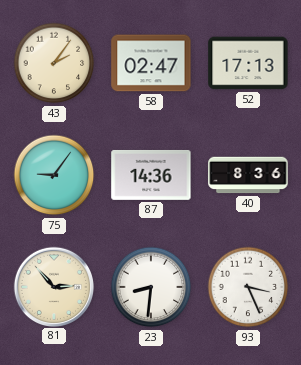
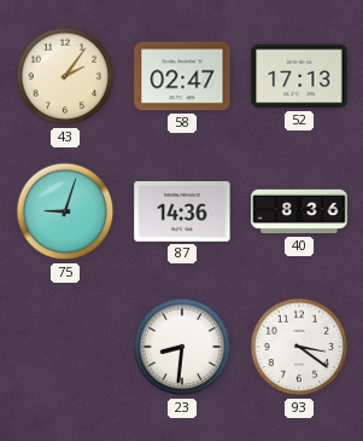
75: 9:06 -> 9:03 (65, 211)
81: 2:53 -> none (53, 286)
93: 3:26 -> 3:21 (299, 347)
